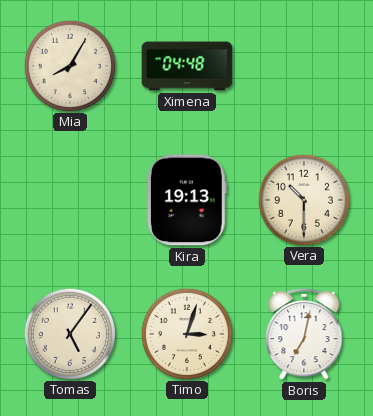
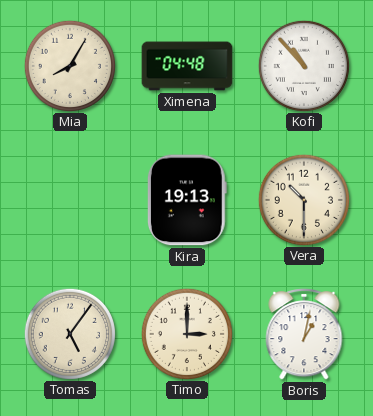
Kofi: none -> 10:53 (303, 65)
Timo: 3:03 -> 3:00 (186, 333)
Boris: 7:02 -> 1:02 (304, 334)
